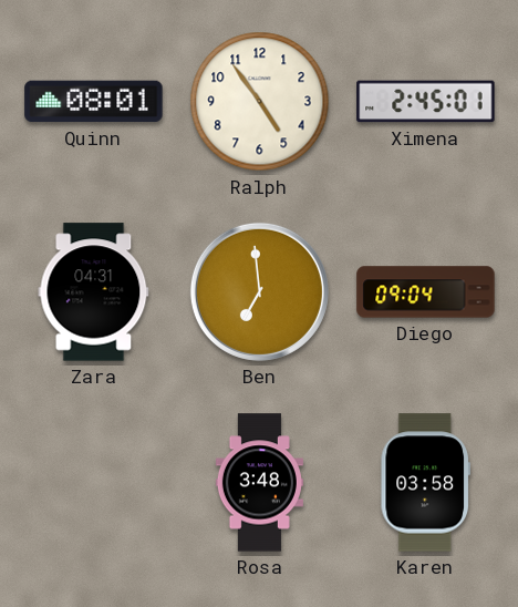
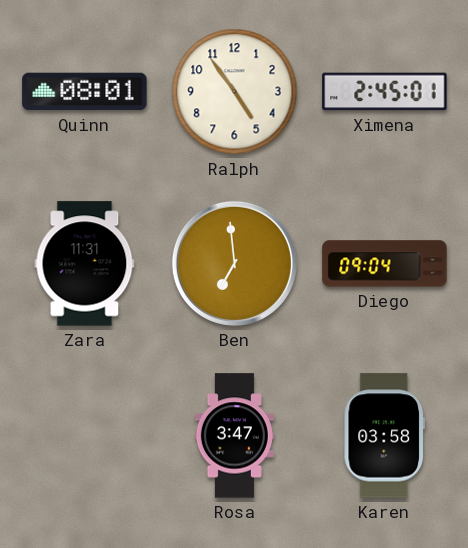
Zara: 04:31 -> 11:31 (85, 264)
Rosa: 3:48 -> 3:47 (234, 436)
